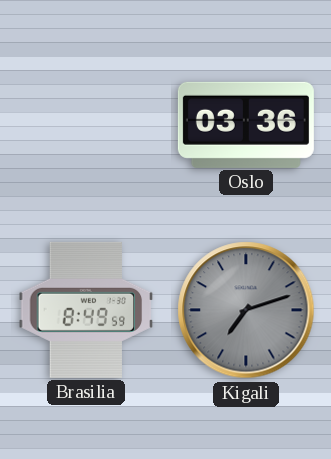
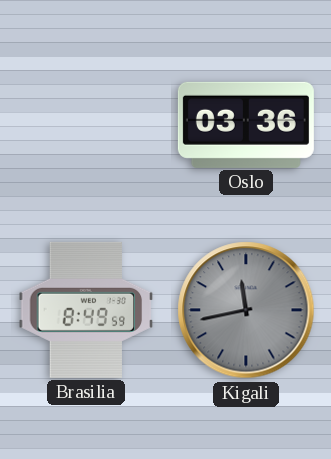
Kigali: 7:12 -> 11:43 (246, 310)
